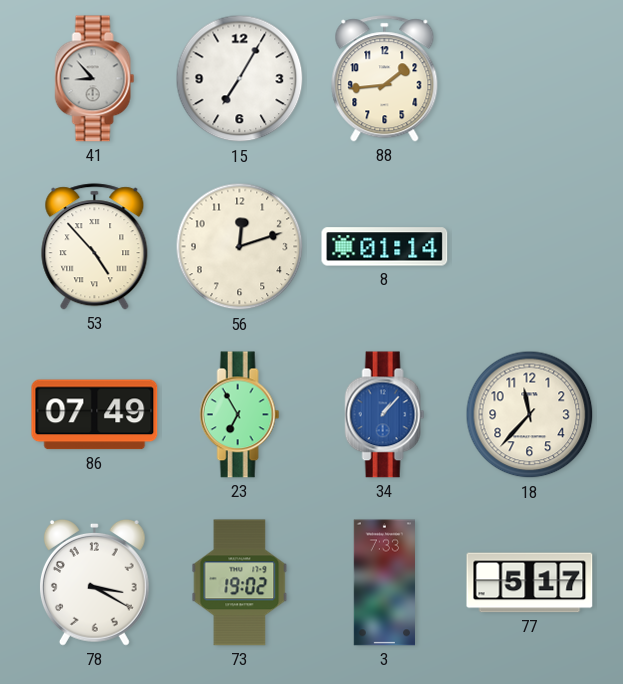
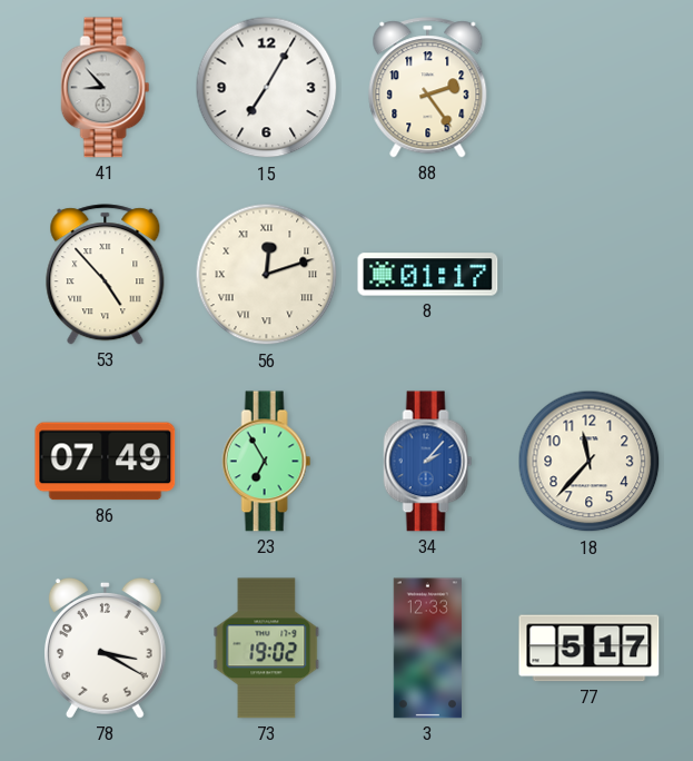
88: 1:44 -> 2:24 (428, 88)
56 numerals: Arabic -> Roman (267, 275)
8: 01:14 -> 01:17 (428, 275)
34: 1:07 -> 2:07 (428, 462)
3: 7:33 -> 12:33 (428, 649)
